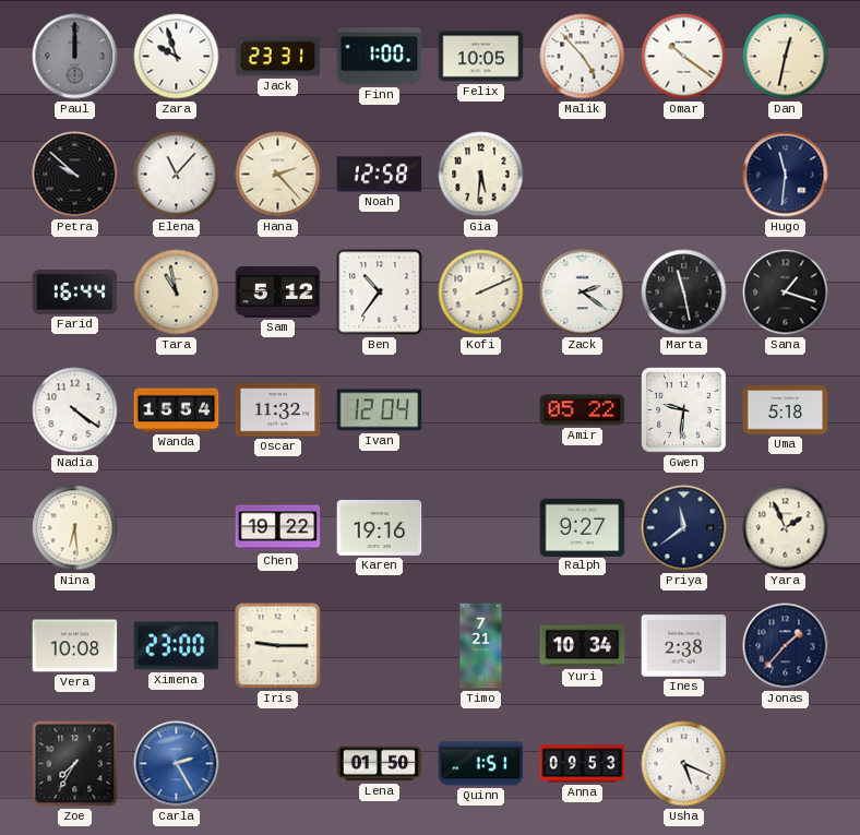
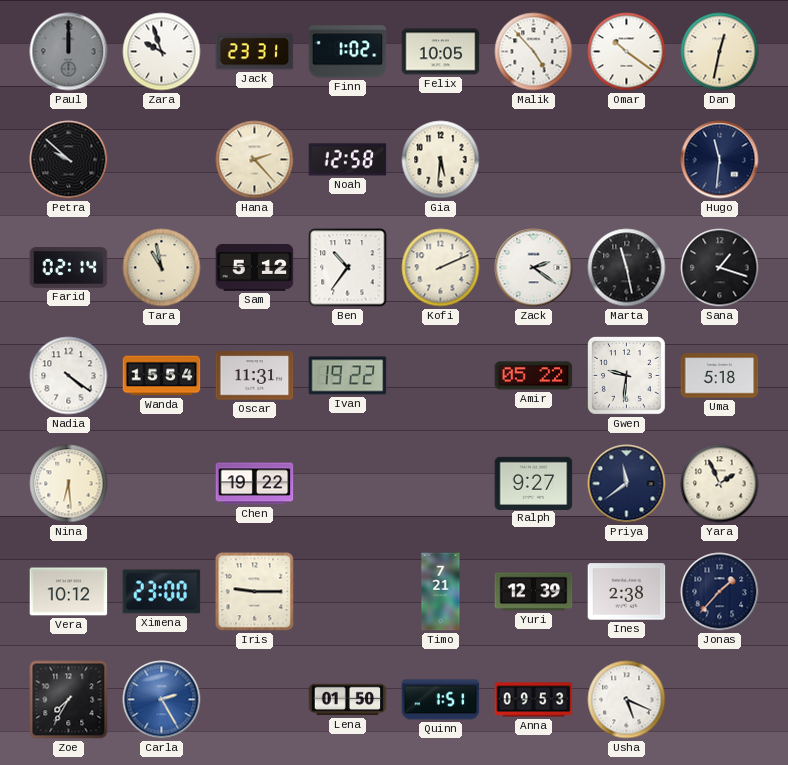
Finn: 1:00 -> 1:02 (348, 52)
Elena: 11:07 -> none (177, 175)
Farid: 16:44 -> 02:14 (69, 268)
Oscar: 11:32 -> 11:31 (255, 376)
Ivan: 12:04 -> 19:22 (348, 376)
Karen: 19:16 -> none (380, 527)
Vera: 10:08 -> 10:12 (69, 592)
Yuri: 10:34 -> 12:39 (534, 592)
